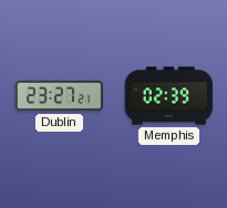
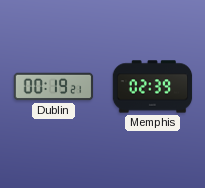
Dublin: 23:27 -> 00:19 (54, 87)
